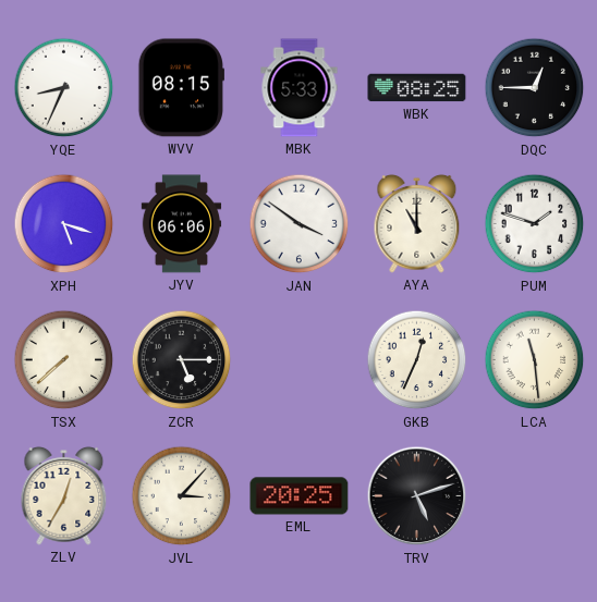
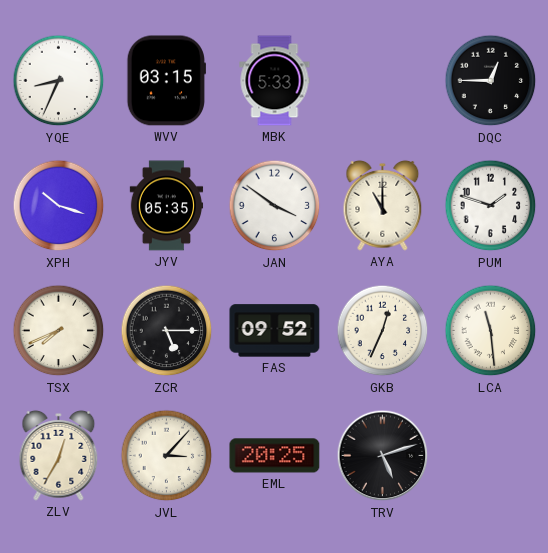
WVV: 08:15 -> 03:15 (166, 81)
WBK: 08:25 -> none (417, 88)
XPH: 5:18 -> 10:18 (59, 206)
JYV: 06:06 -> 05:35 (167, 206)
TSX: 7:38 -> 7:41 (59, 331)
FAS: none -> 09:52 (275, 331)
